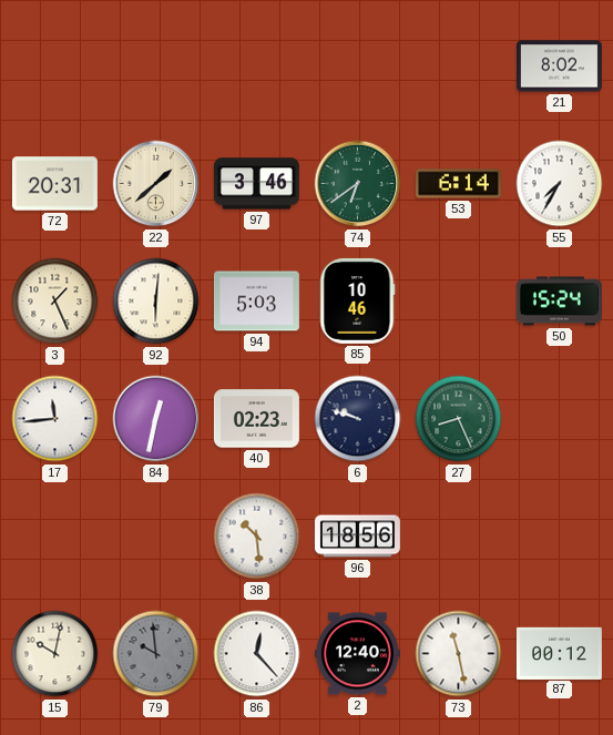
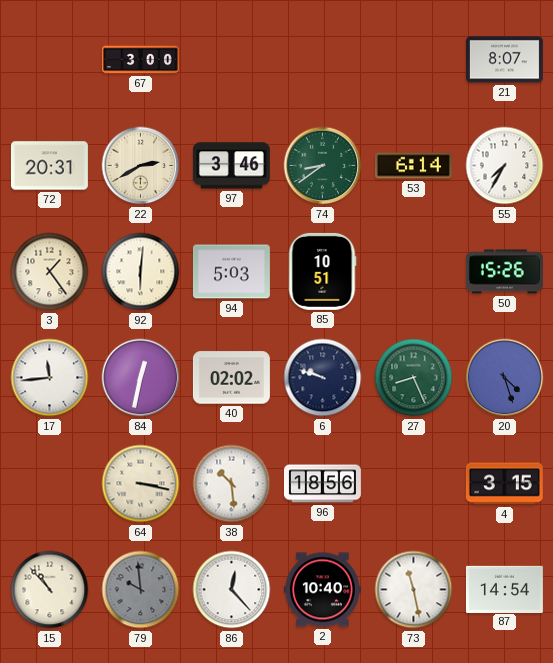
67: none -> 3:00 (140, 60)
21: 8:02 -> 8:07 (504, 60)
22: 1:38 -> 2:40 (141, 166)
74: 6:39 -> 8:39 (323, 166)
3: 1:26 -> 1:24 (50, 272)
85: 10:46 -> 10:51 (322, 271)
50: 15:24 -> 15:26 (504, 272)
40: 02:23 -> 02:02 (231, 378)
20: none -> 4:27 (505, 378)
64: none -> 3:17 (141, 484)
4: none -> 3:15 (504, 484)
15: 10:02 -> 10:53 (50, 590)
2: 12:40 -> 10:40 (322, 590)
87: 00:12 -> 14:54 (504, 589)
